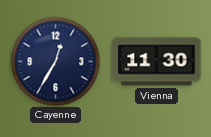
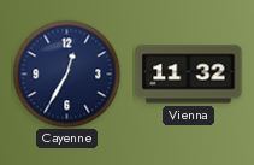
Vienna: 11:30 -> 11:32 (189, 75)
